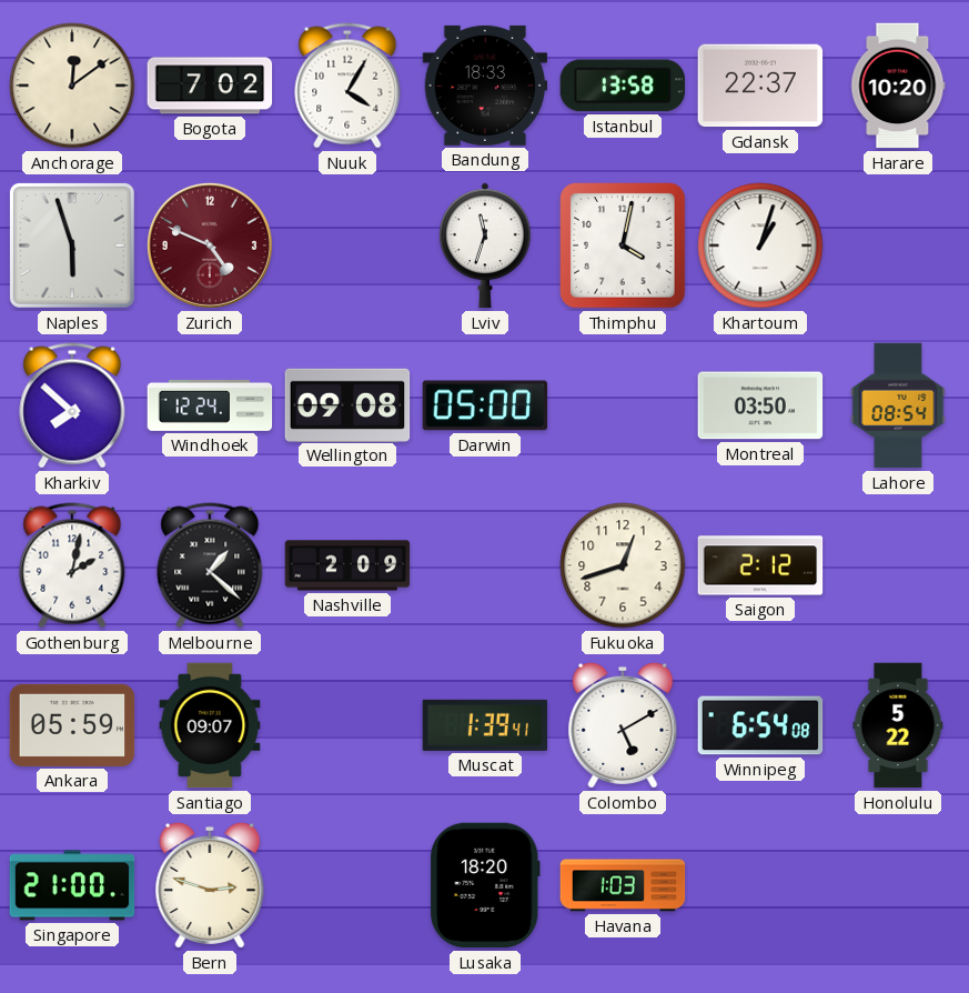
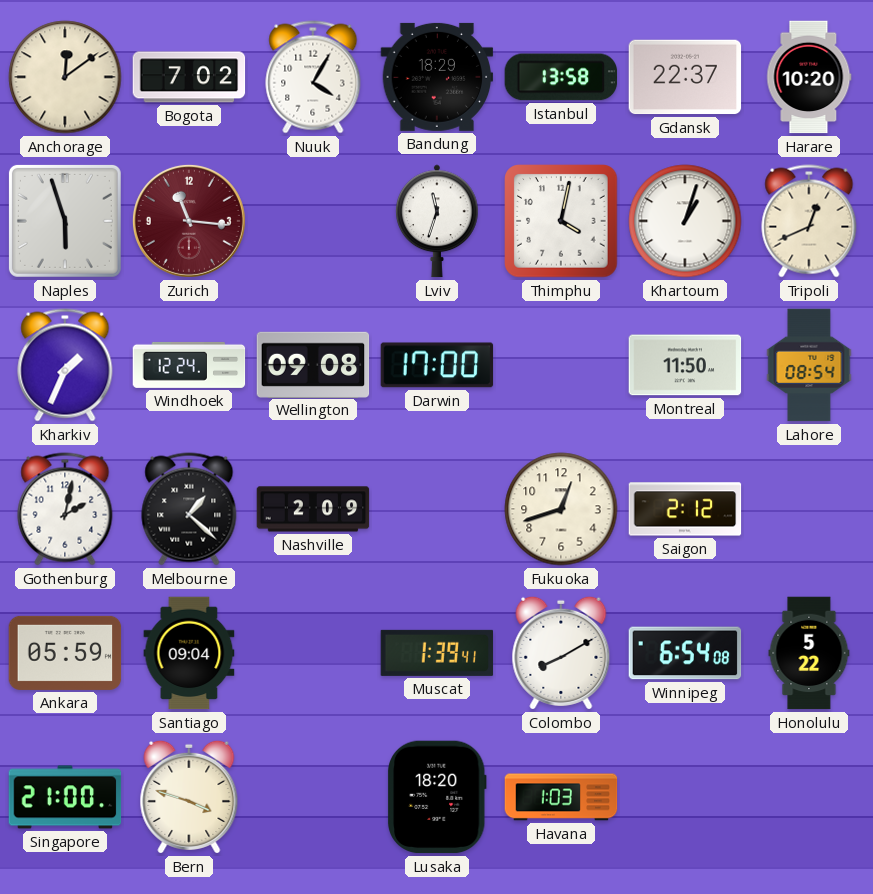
Bandung: 18:33 -> 18:29 (437, 77)
Zurich: 4:49 -> 11:16 (189, 221)
Tripoli: none -> 12:41 (809, 221)
Kharkiv: 7:52 -> 1:34 (65, 365)
Darwin: 05:00 -> 17:00 (437, 365)
Montreal: 03:50 -> 11:50 (685, 365)
Santiago: 09:07 -> 09:04 (189, 653)
Colombo: 5:10 -> 8:10 (561, 653)
Bern: 2:48 -> 3:48 (189, 797)
